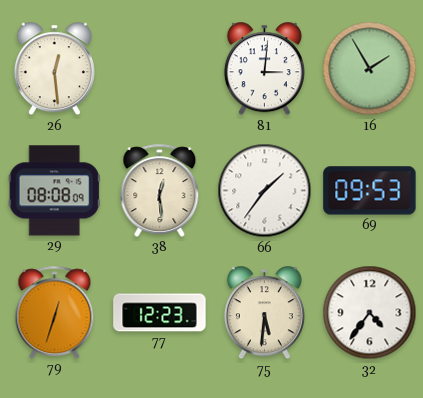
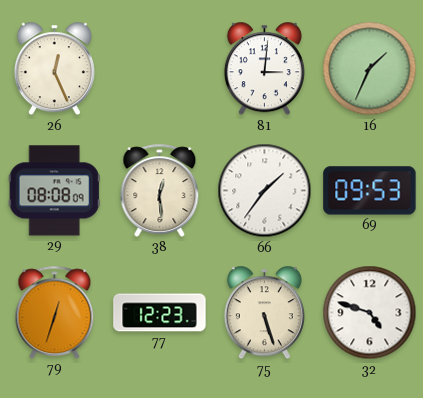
26: 12:29 -> 12:26 (54, 69)
16: 1:55 -> 1:34 (370, 69)
75: 5:31 -> 5:27 (264, 313)
32: 4:36 -> 4:48 (370, 313)
